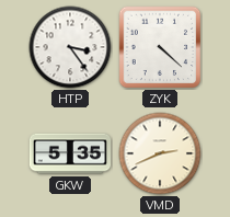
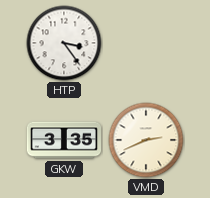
ZYK: 4:22 -> none (160, 47)
GKW: 5:35 -> 3:35 (63, 140)
